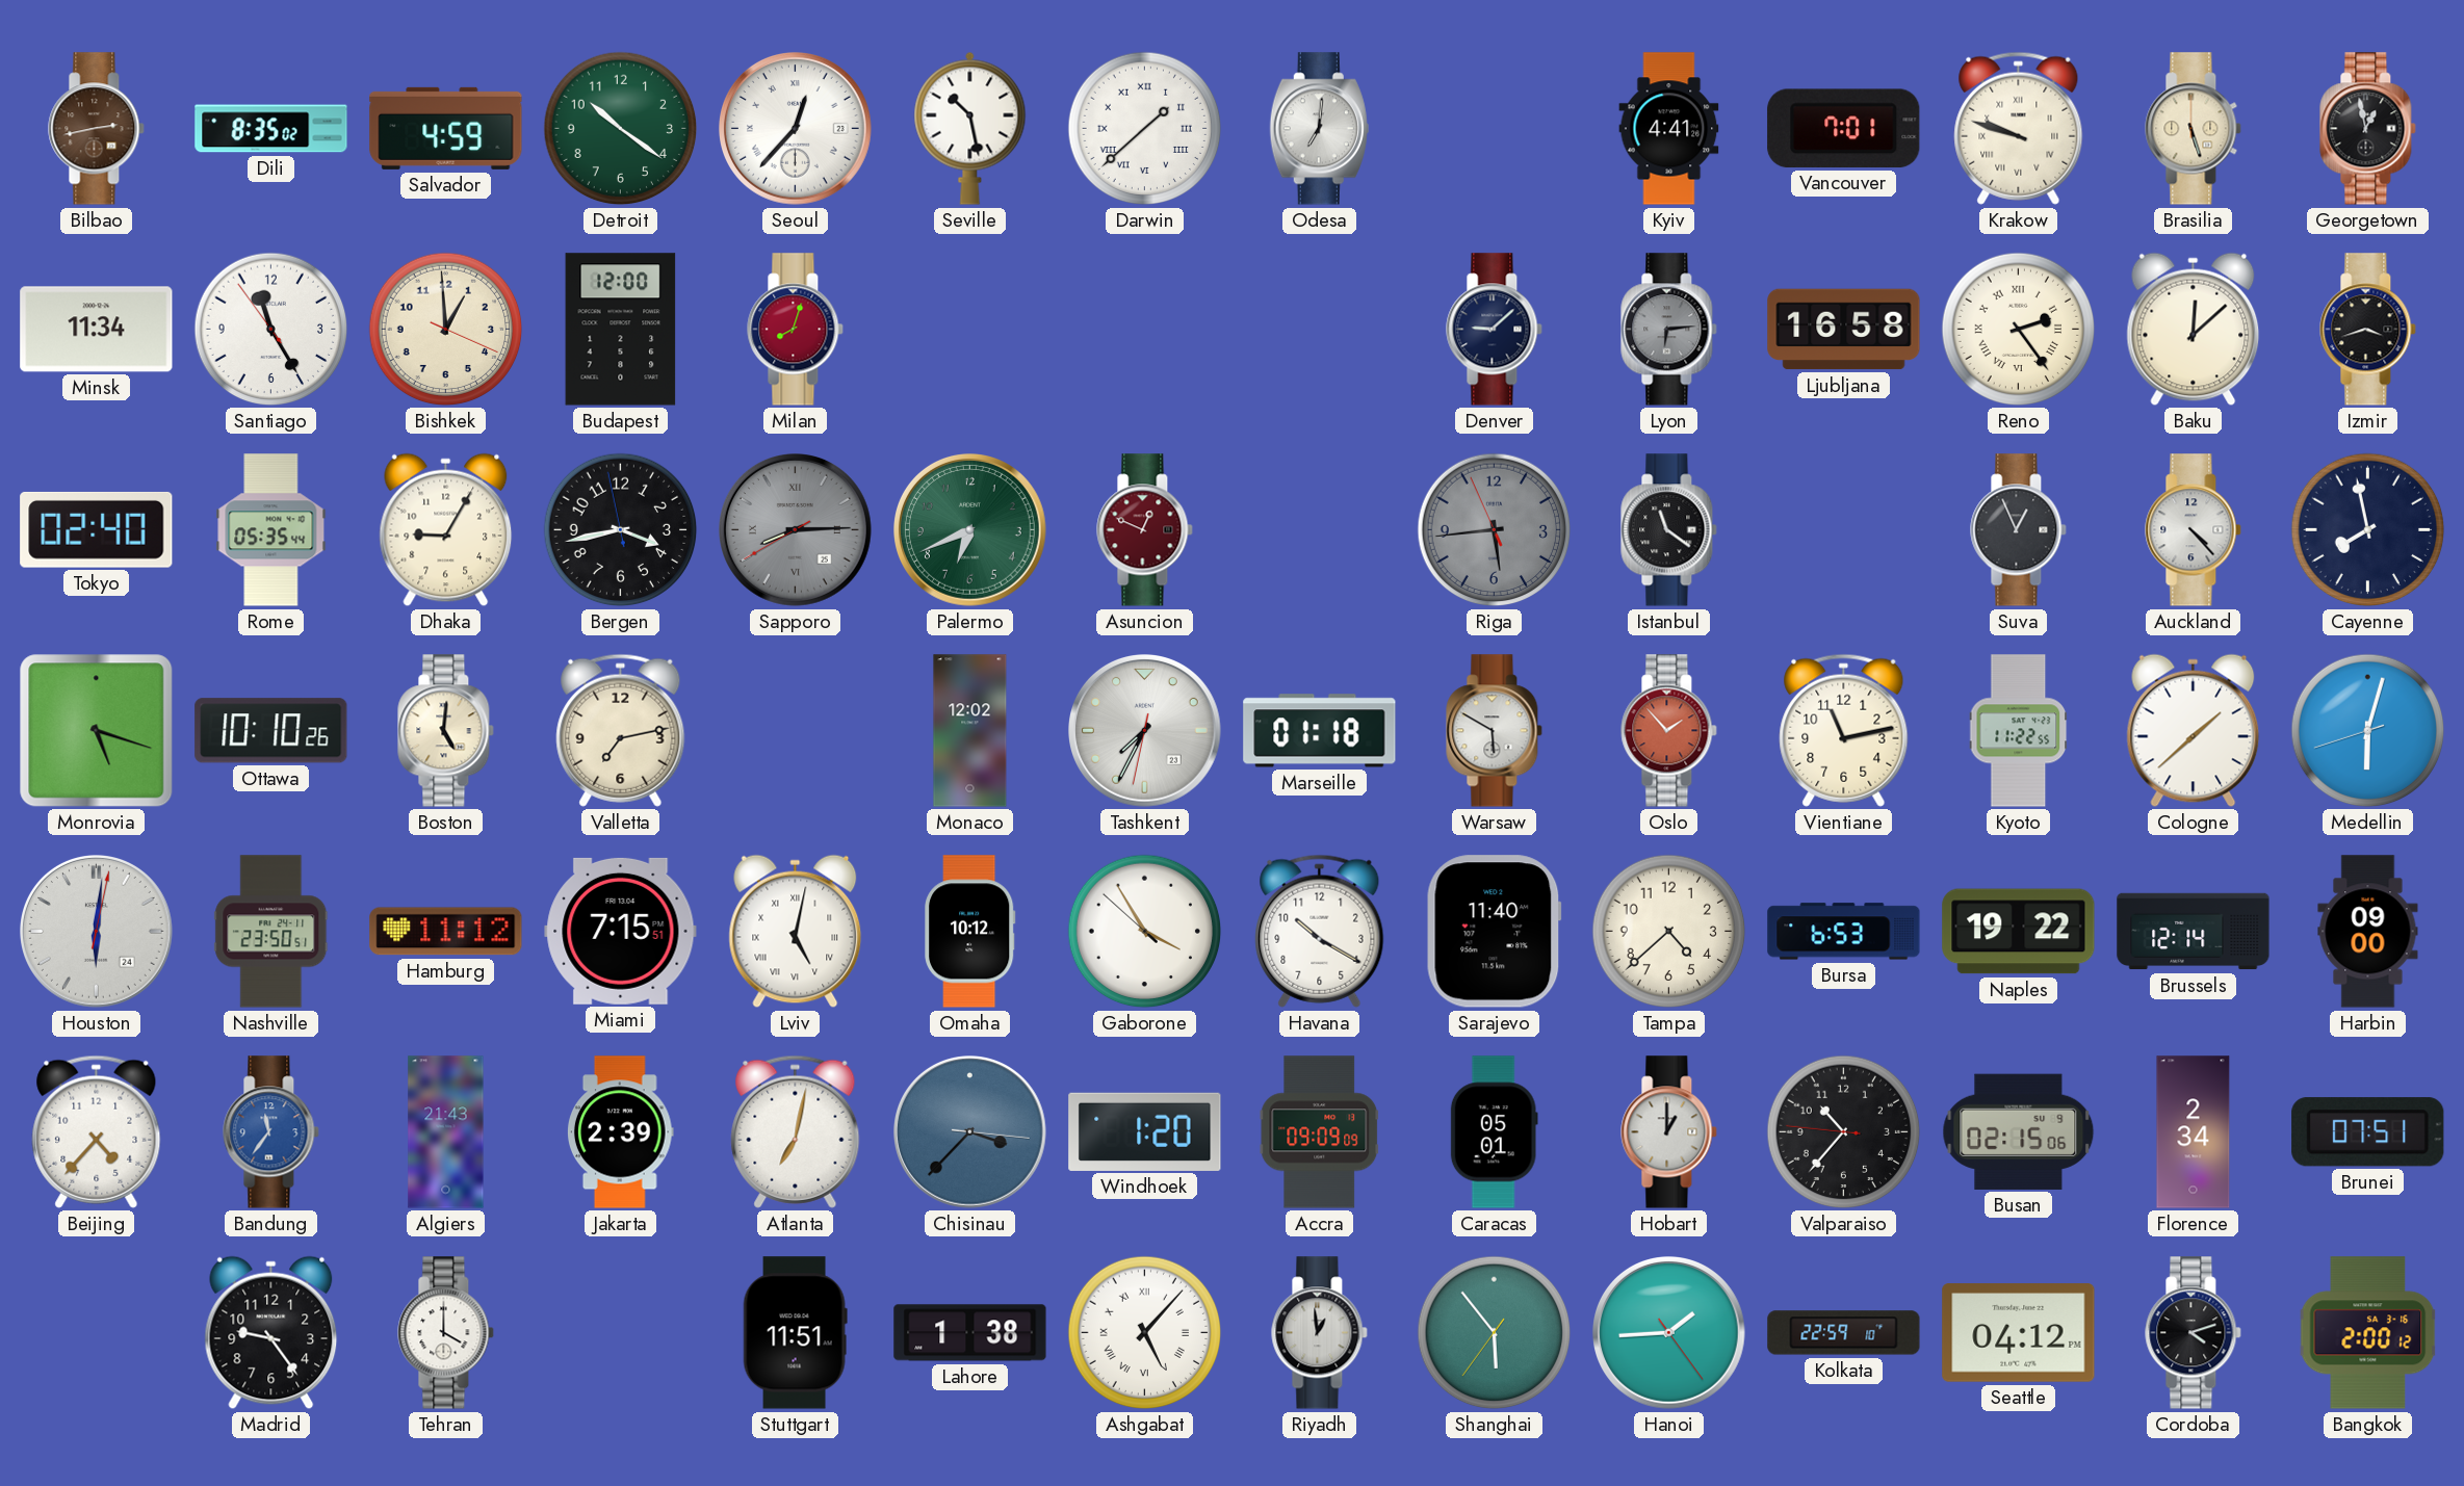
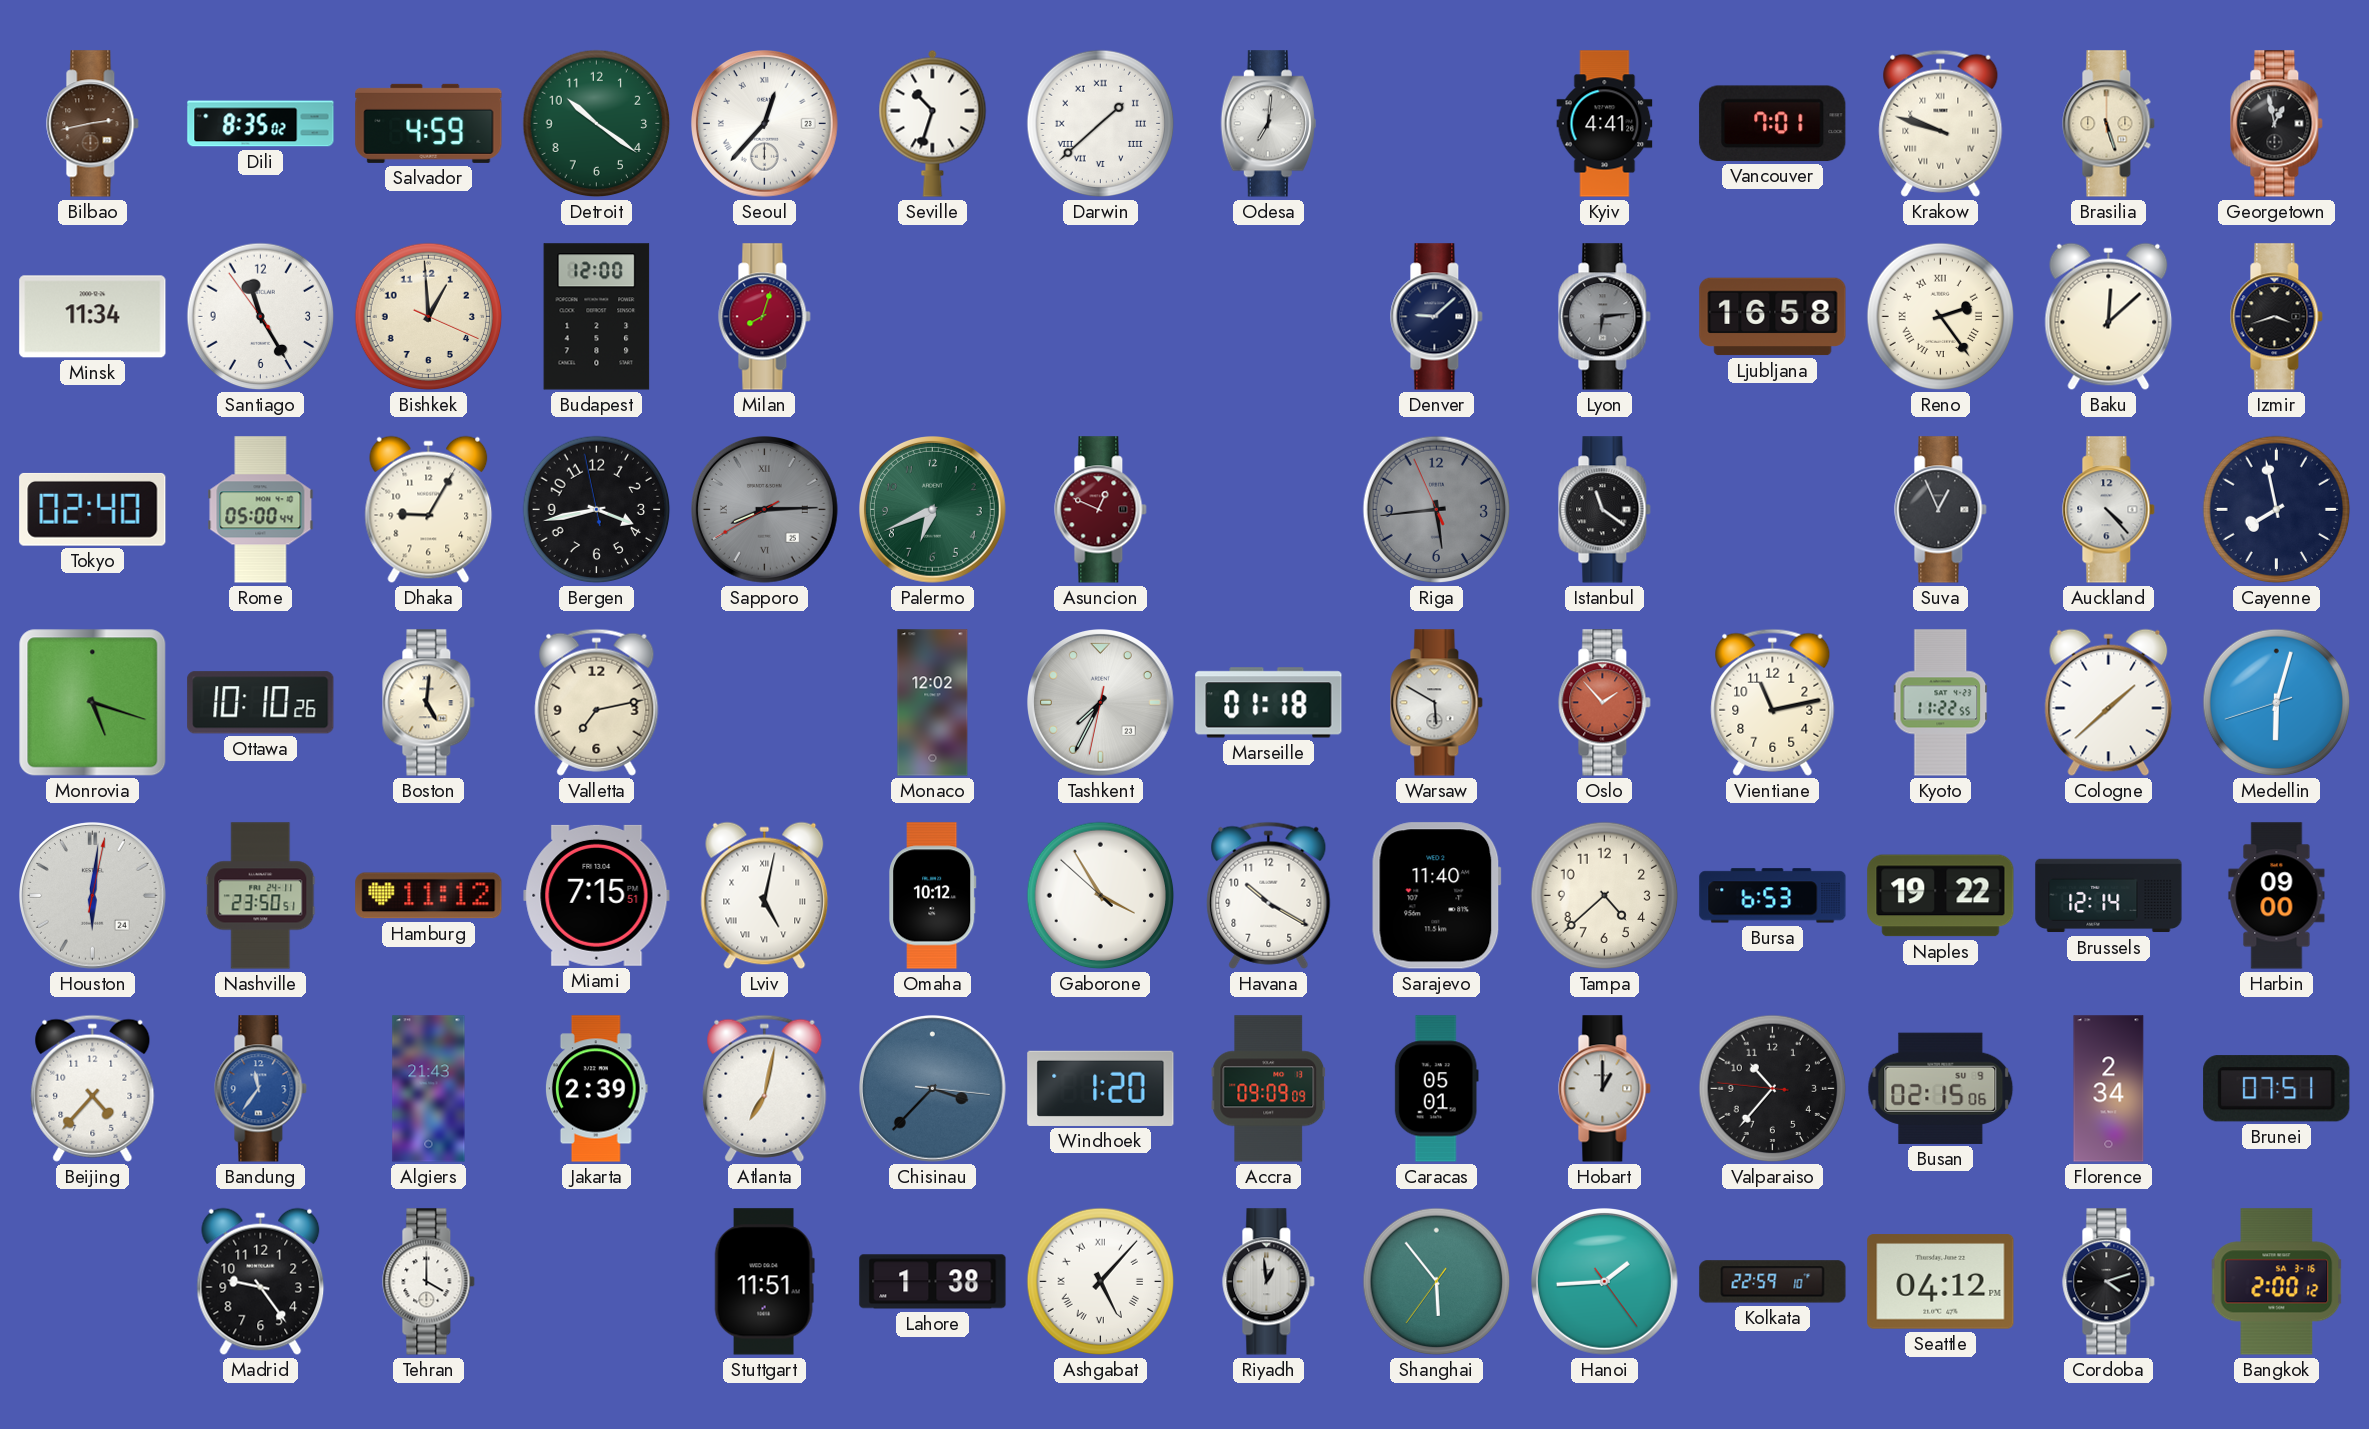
Seville: 10:28 -> 10:33 (933, 123)
Rome: 05:35 -> 05:00 (261, 510)
